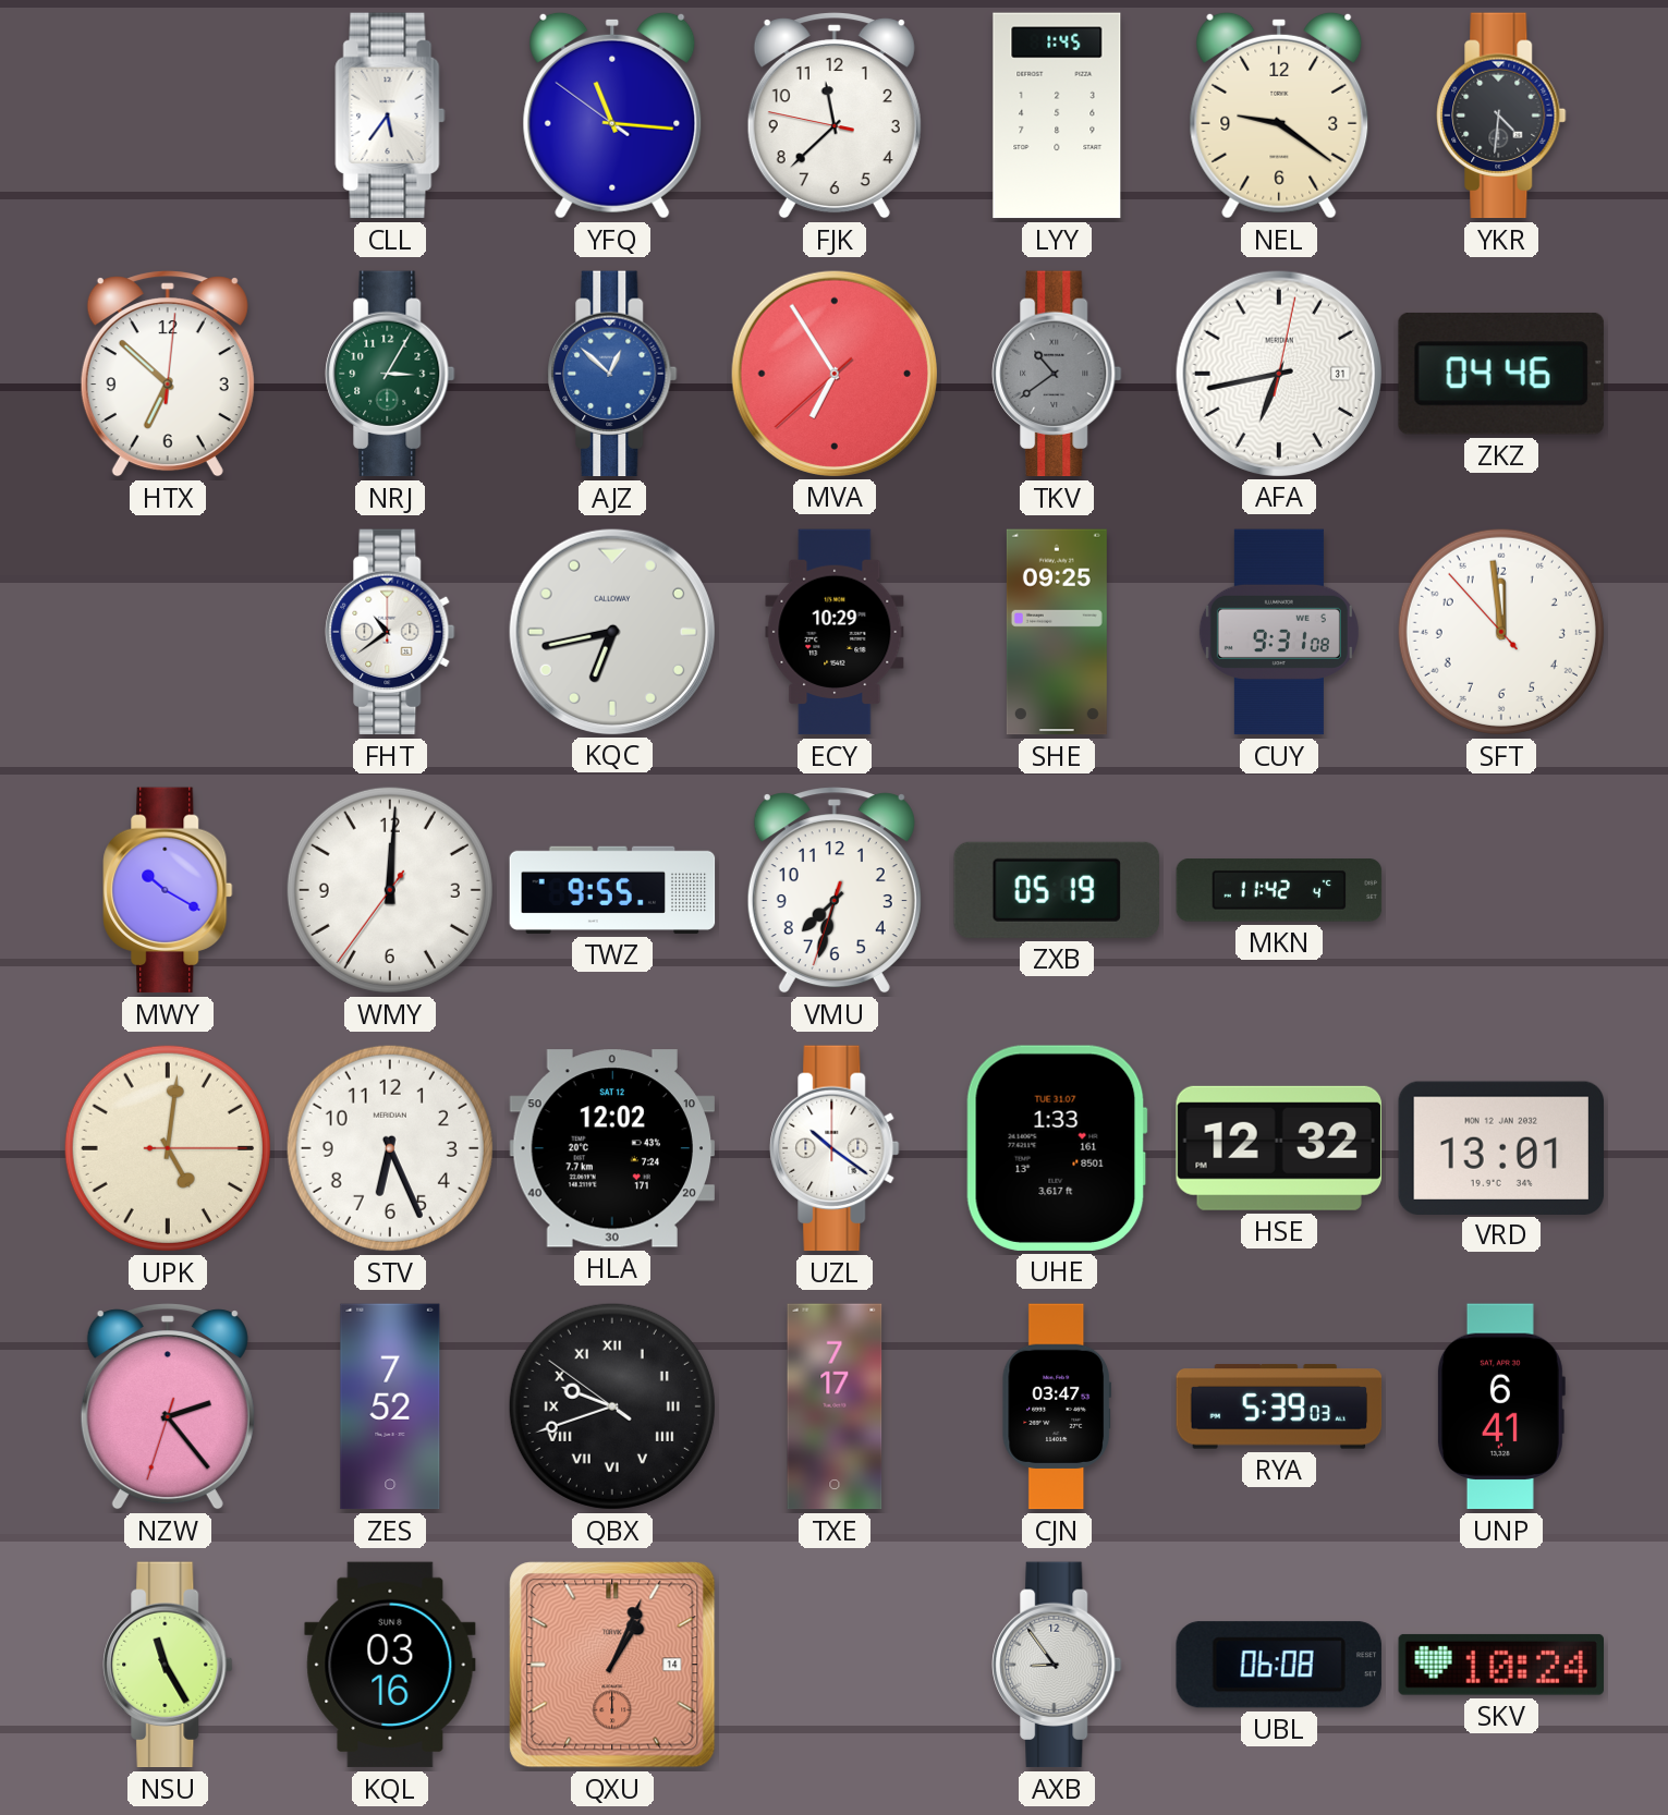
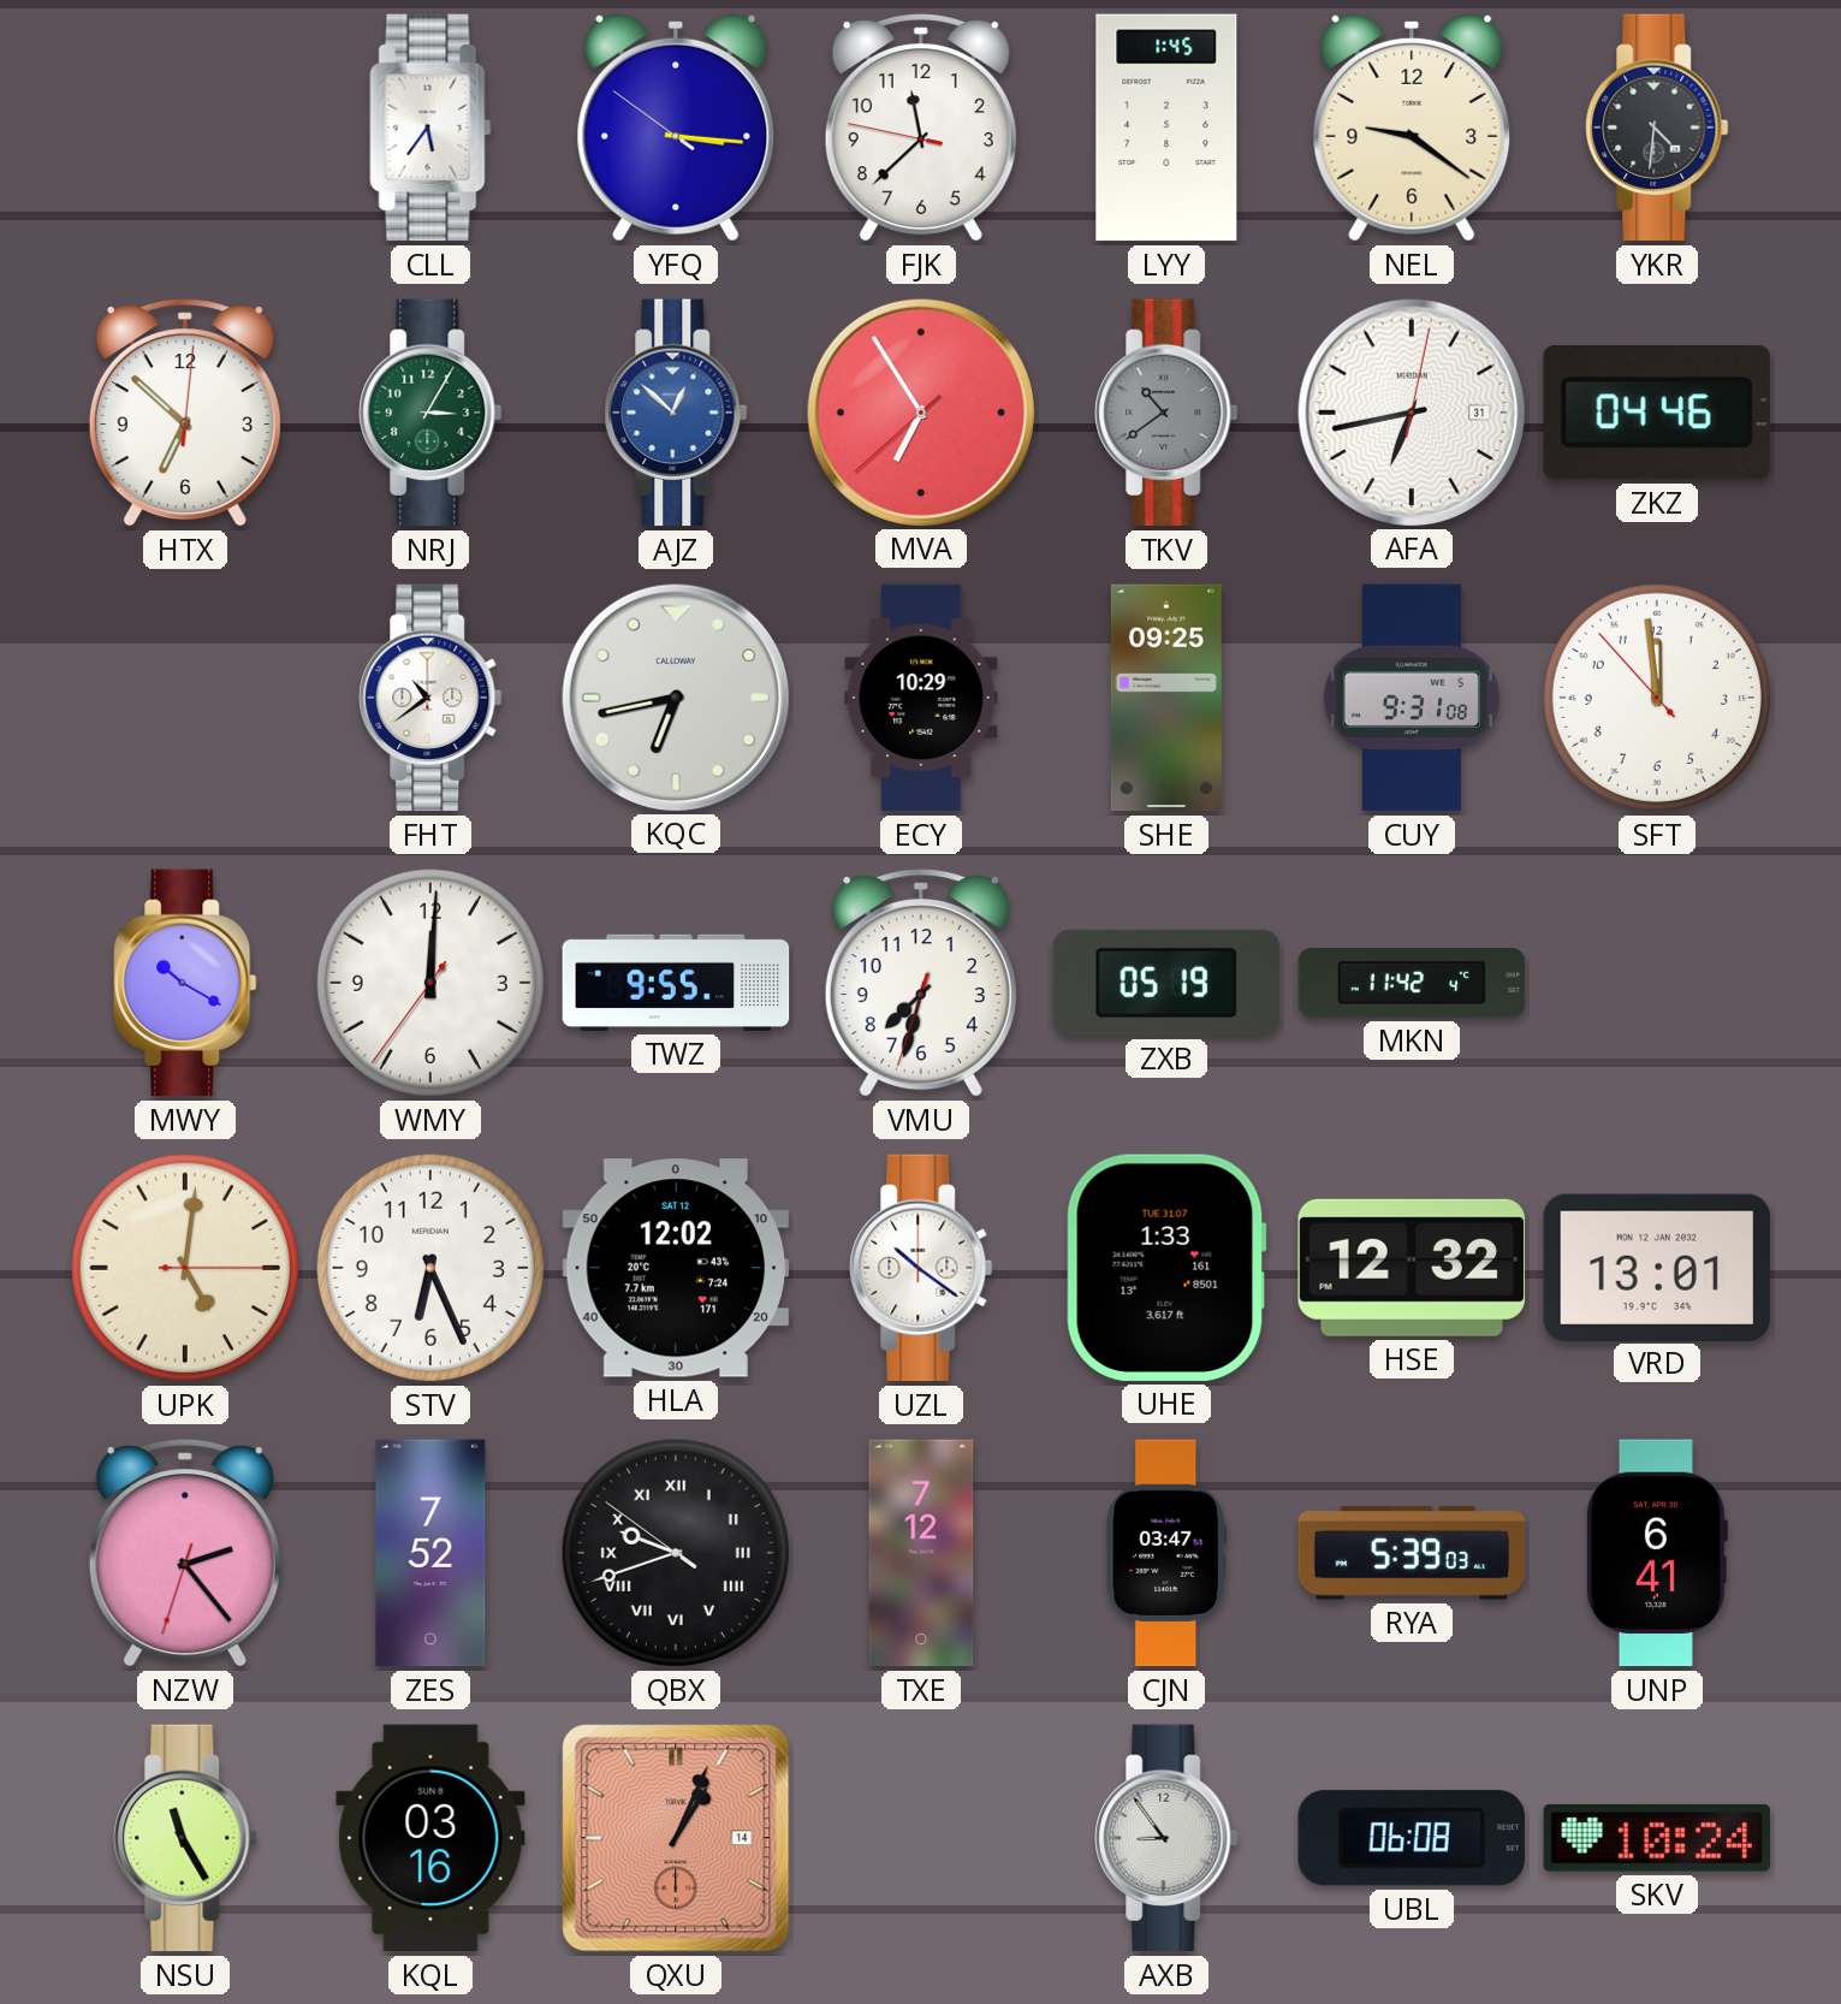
YFQ: 11:15 -> 3:15 (676, 128)
TXE: 7:17 -> 7:12 (921, 1553)
